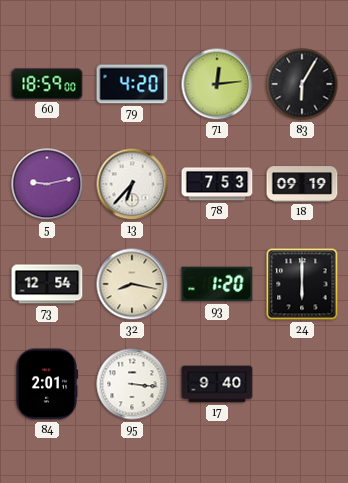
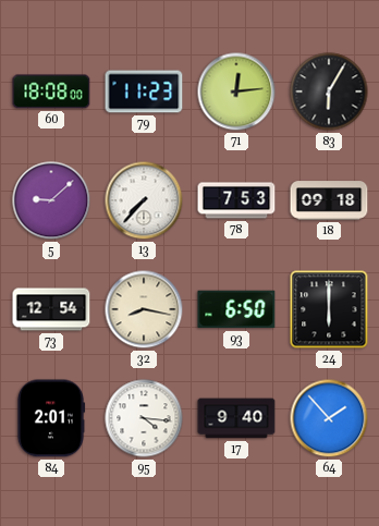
60: 18:59 -> 18:08 (51, 91)
79: 4:20 -> 11:23 (144, 91)
5: 9:13 -> 9:08 (51, 200)
13: 6:37 -> 7:37 (144, 200)
18: 09:19 -> 09:18 (329, 200)
93: 1:20 -> 6:50 (236, 309)
95: 3:16 -> 4:16 (144, 418)
64: none -> 1:53 (329, 418)
